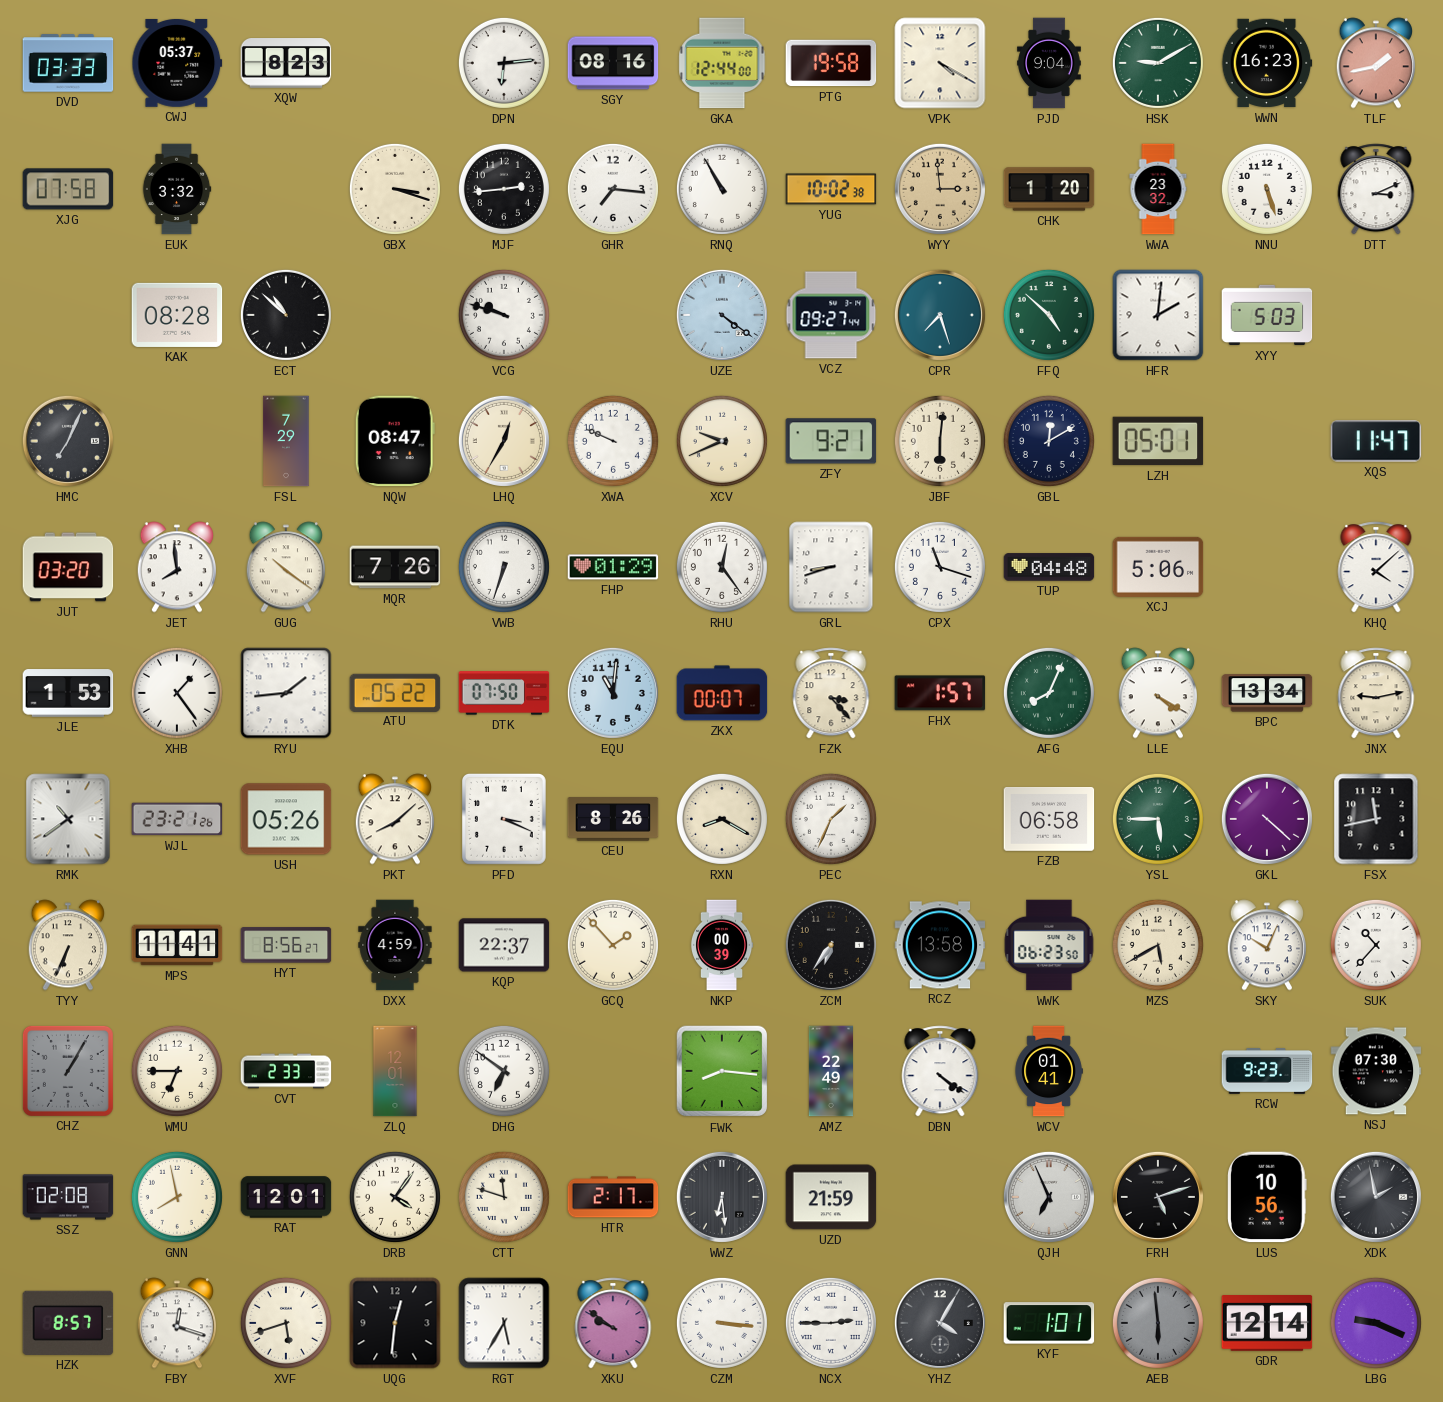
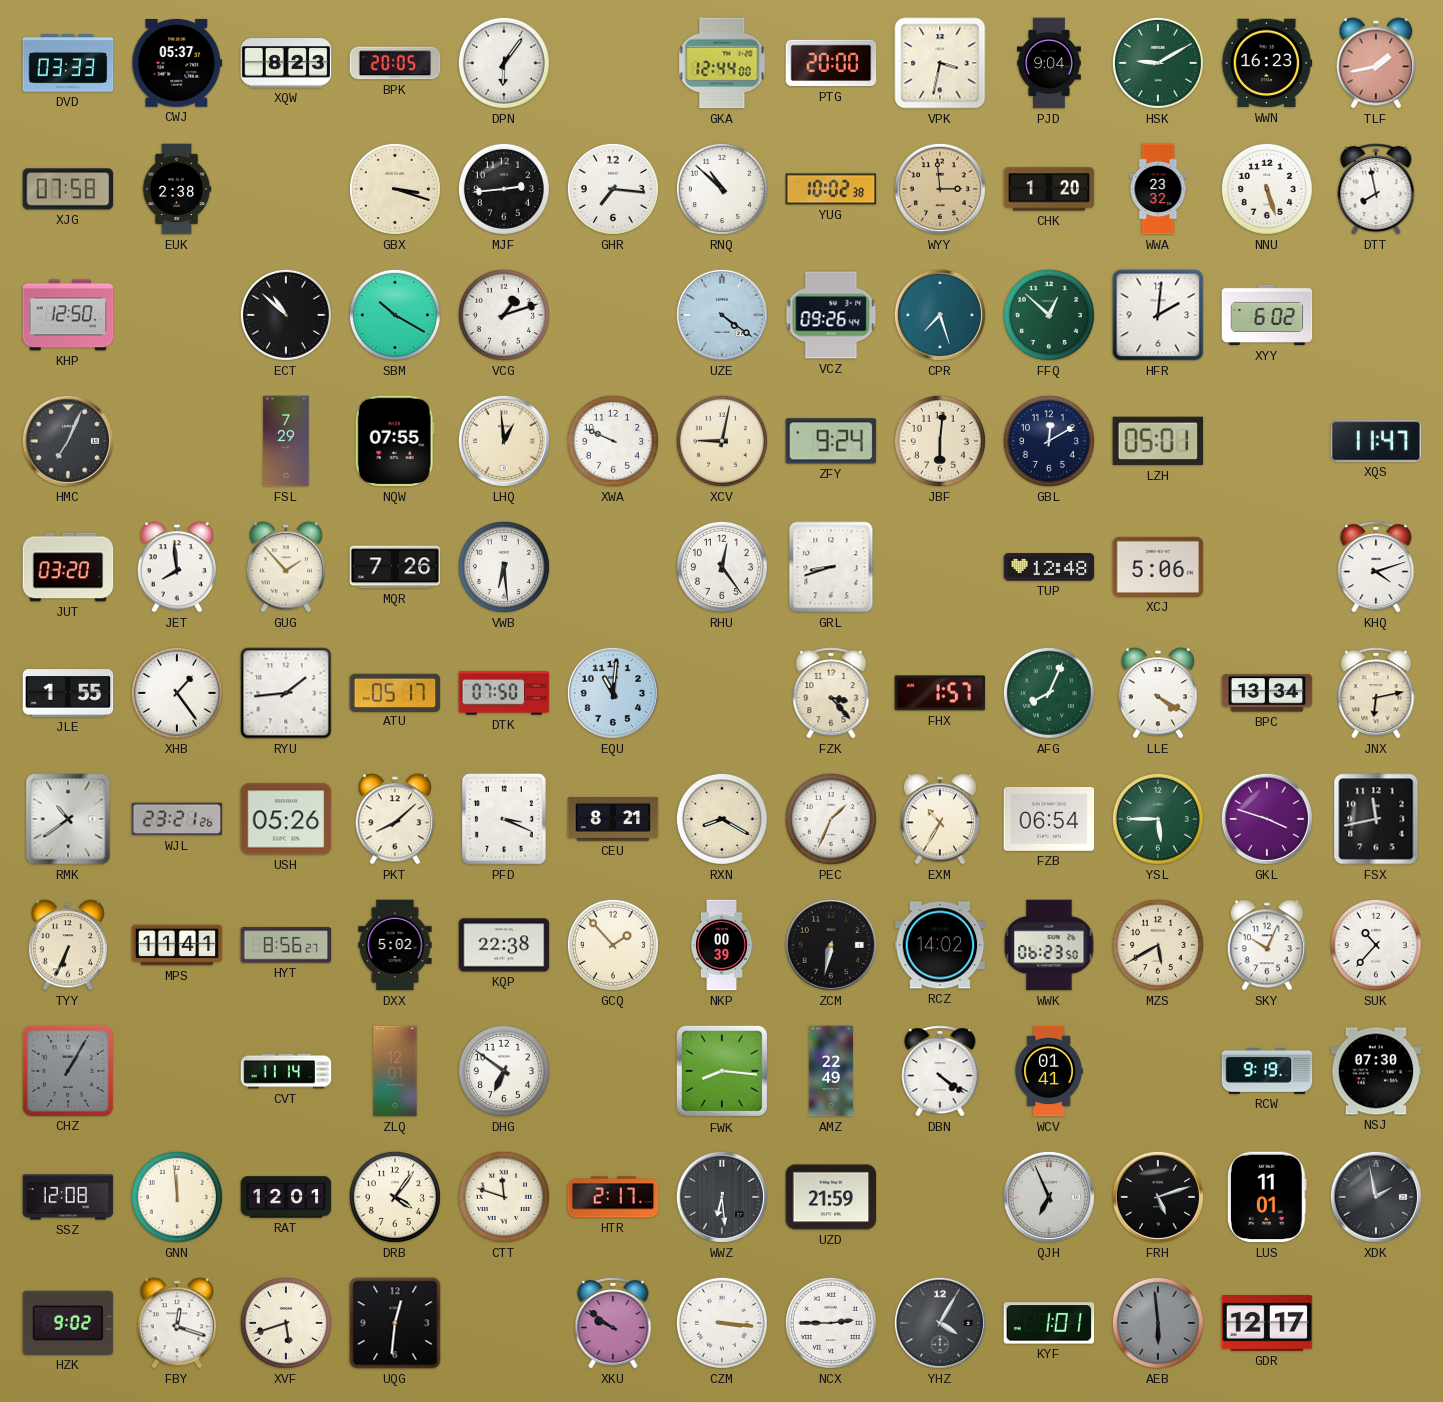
BPK: none -> 20:05 (395, 63)
DPN: 6:14 -> 6:06 (504, 63)
SGY: 08:16 -> none (613, 63)
PTG: 19:58 -> 20:00 (831, 63)
VPK: 4:20 -> 3:32 (940, 63)
EUK: 3:32 -> 2:38 (177, 189)
RNQ: 10:55 -> 10:52 (722, 189)
DTT: 3:11 -> 7:58 (1376, 189)
KHP: none -> 12:50 (68, 315)
KAK: 08:28 -> none (177, 315)
SBM: none -> 10:20 (395, 315)
VCG: 9:48 -> 1:12 (504, 315)
VCZ: 09:27 -> 09:26 (831, 315)
FFQ: 4:52 -> 12:52 (1049, 315)
XYY: 5:03 -> 6:02 (1267, 315)
NQW: 08:47 -> 07:55 (395, 441)
LHQ: 12:35 -> 12:59 (504, 441)
XCV: 9:41 -> 9:02 (722, 441)
ZFY: 9:21 -> 9:24 (831, 441)
GUG: 10:21 -> 1:53 (285, 567)
VWB: 6:33 -> 6:29 (504, 567)
FHP: 01:29 -> none (613, 567)
CPX: 11:18 -> none (940, 567)
TUP: 04:48 -> 12:48 (1049, 567)
KHQ: 4:08 -> 4:12 (1376, 567)
JLE: 1:53 -> 1:55 (68, 693)
ATU: 05:22 -> 05:17 (395, 692)
ZKX: 00:07 -> none (722, 693)
JNX: 9:13 -> 6:13 (1376, 693)
CEU: 8:26 -> 8:21 (613, 819)
EXM: none -> 10:35 (939, 819)
FZB: 06:58 -> 06:54 (1049, 819)
GKL: 4:22 -> 3:48 (1267, 819)
DXX: 4:59 -> 5:02 (395, 945)
KQP: 22:37 -> 22:38 (504, 945)
ZCM: 6:36 -> 6:32 (831, 945)
RCZ: 13:58 -> 14:02 (940, 945)
WMU: 6:45 -> none (177, 1071)
CVT: 2:33 -> 11:14 (286, 1071)
RCW: 9:23 -> 9:19 (1267, 1071)
SSZ: 02:08 -> 12:08 (68, 1197)
GNN: 7:58 -> 11:59 (177, 1197)
LUS: 10:56 -> 11:01 (1267, 1197)
HZK: 8:57 -> 9:02 (68, 1323)
RGT: 5:35 -> none (504, 1323)
GDR: 12:14 -> 12:17 (1267, 1324)
LBG: 9:19 -> none (1376, 1323)
